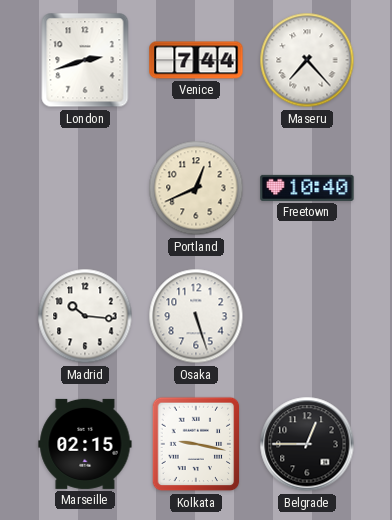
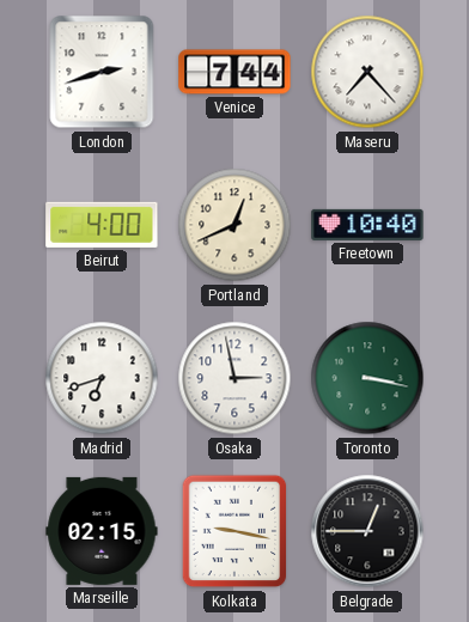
Beirut: none -> 4:00 (102, 225)
Madrid: 10:16 -> 6:42 (102, 378)
Osaka: 5:27 -> 2:58 (234, 378)
Toronto: none -> 3:17 (367, 378)
